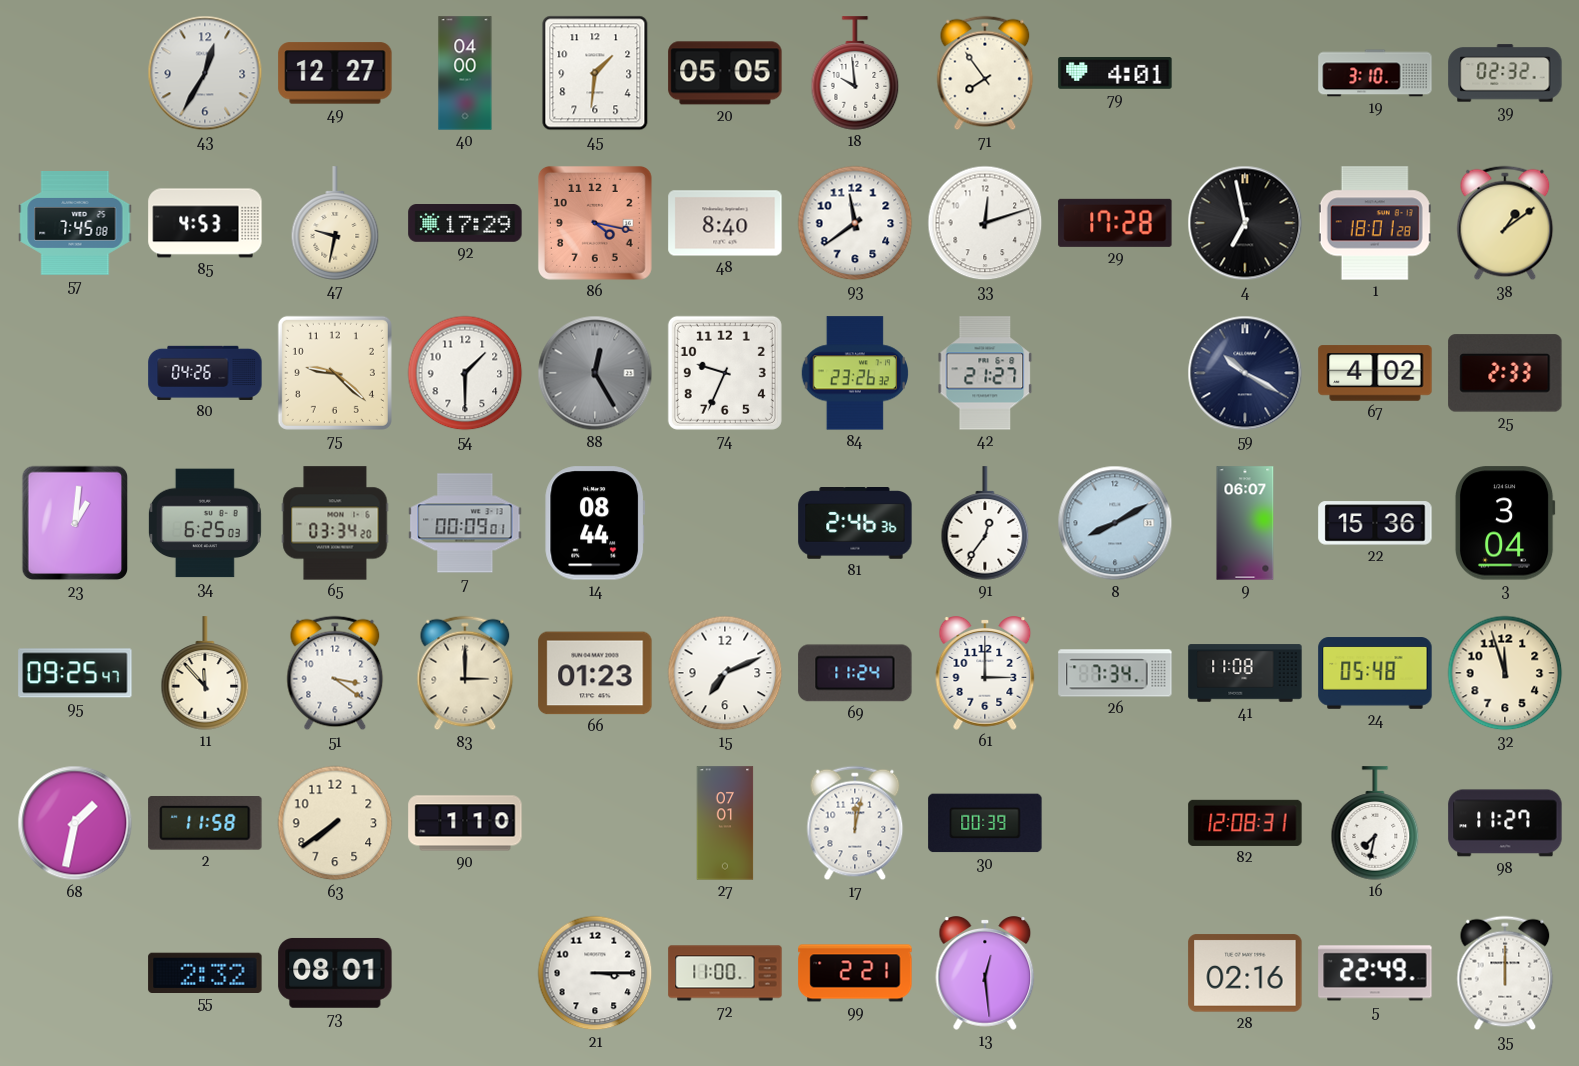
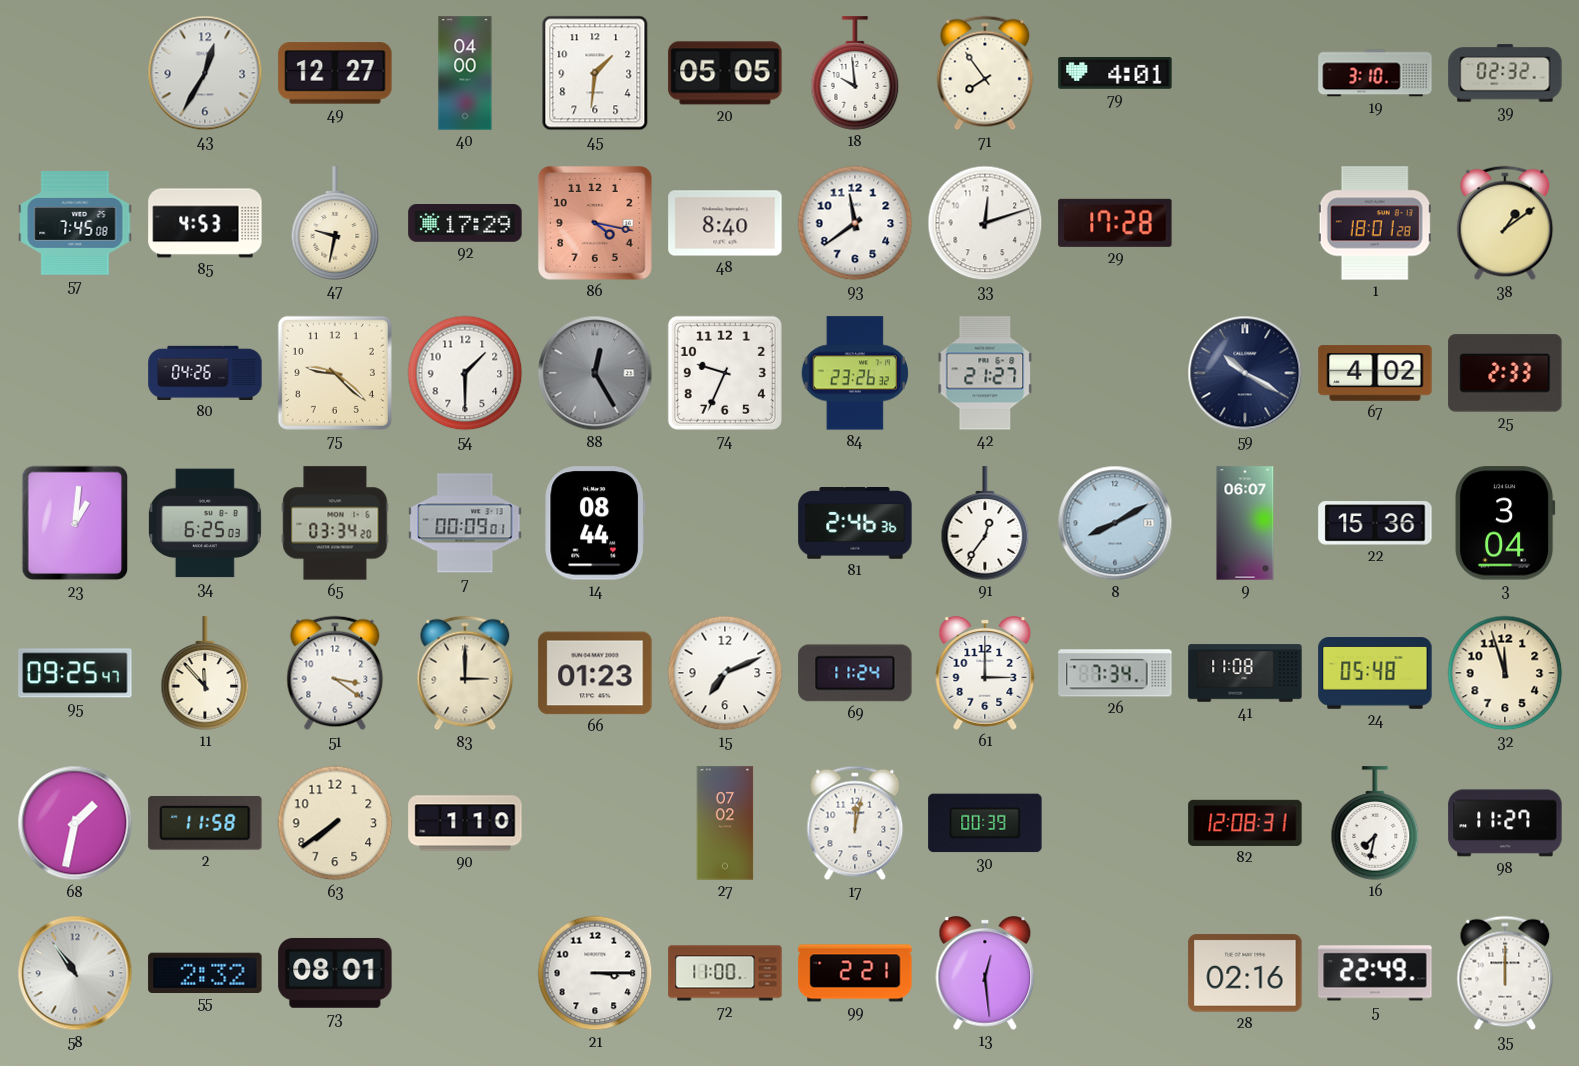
4: 6:58 -> none (1245, 223)
27: 07:01 -> 07:02 (725, 823)
58: none -> 10:54 (75, 973)
